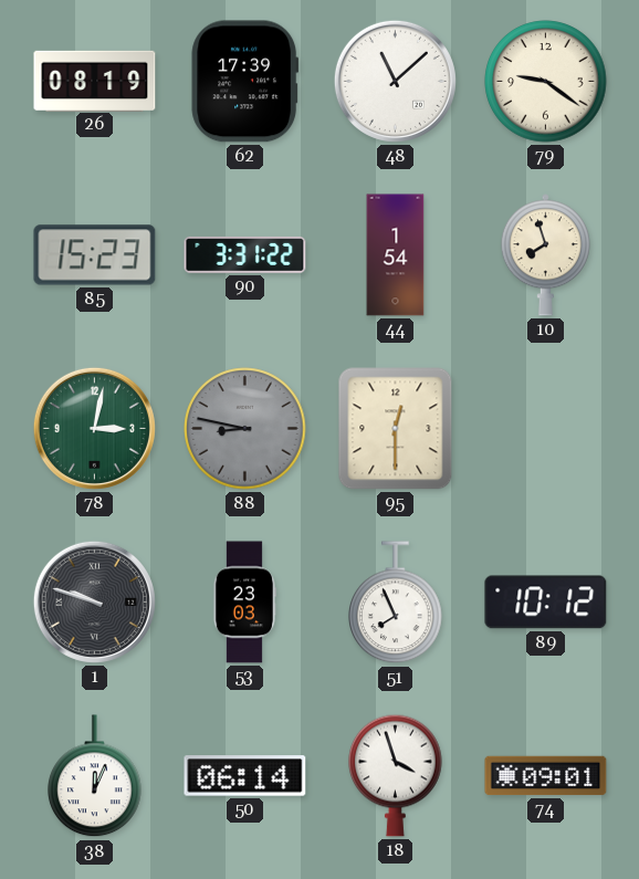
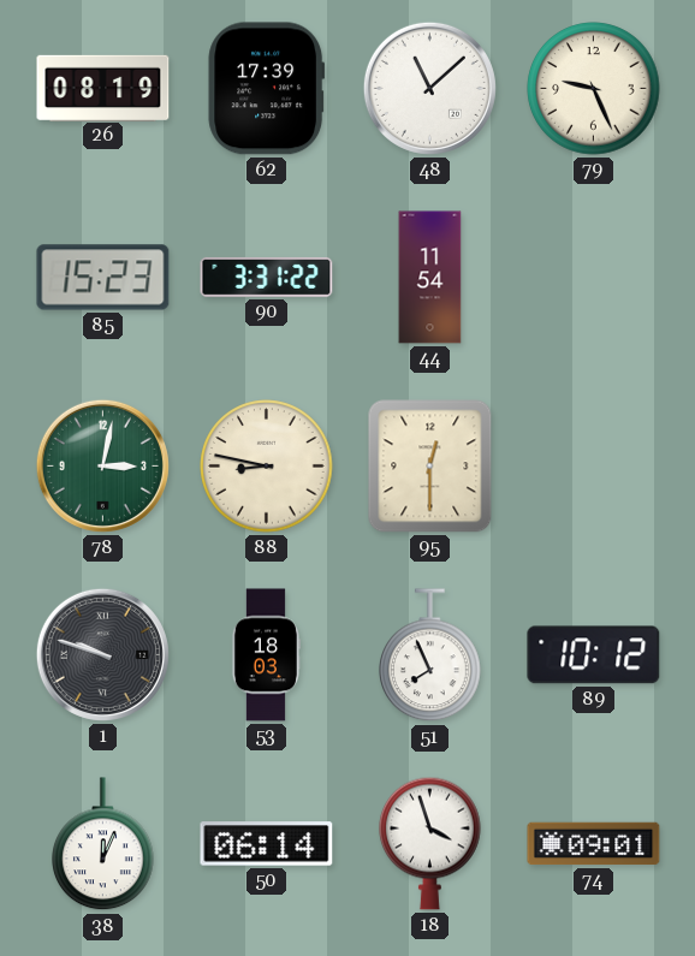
79: 9:21 -> 9:26 (594, 89)
44: 1:54 -> 11:54 (430, 278)
10: 7:57 -> none (545, 255)
88 dial: grey -> cream (267, 467)
53: 23:03 -> 18:03 (265, 655)
